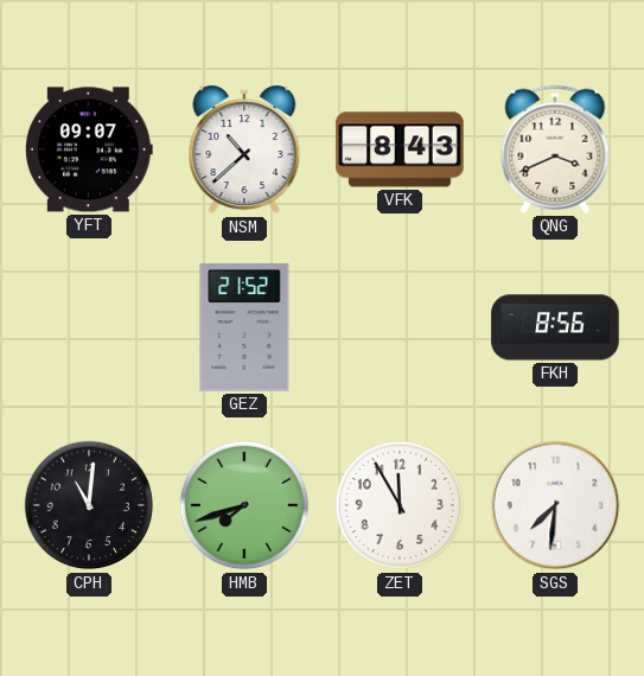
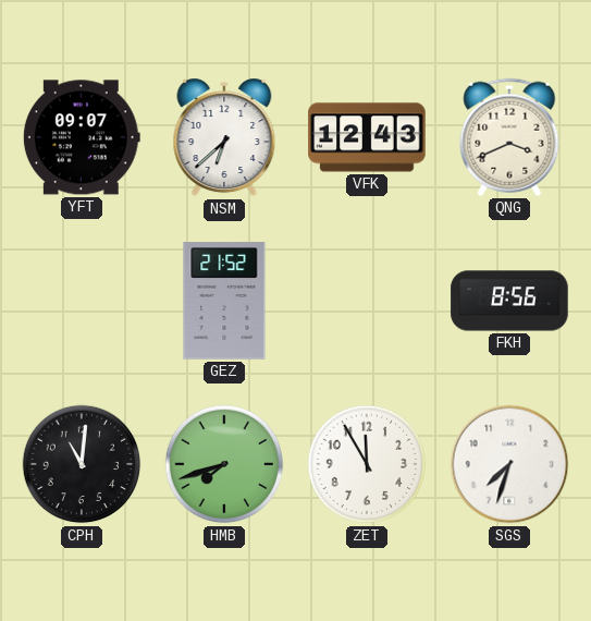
NSM: 10:38 -> 6:38 (224, 137)
VFK: 8:43 -> 12:43 (367, 137)
SGS: 7:31 -> 7:33 (509, 464)
